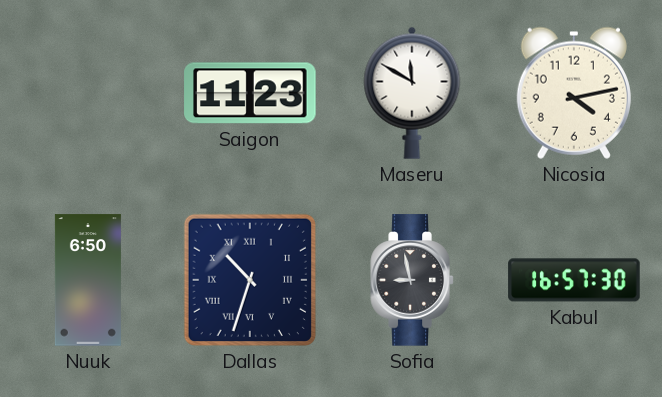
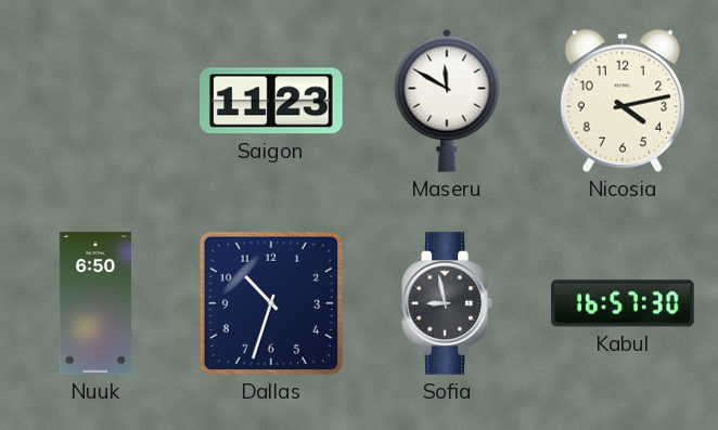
Dallas numerals: Roman -> Arabic (271, 303)
